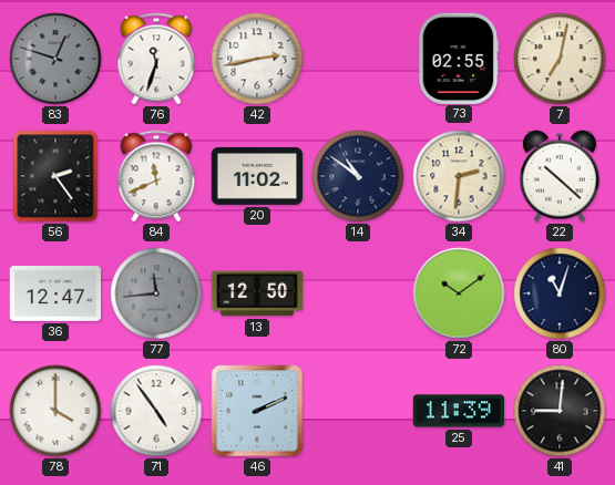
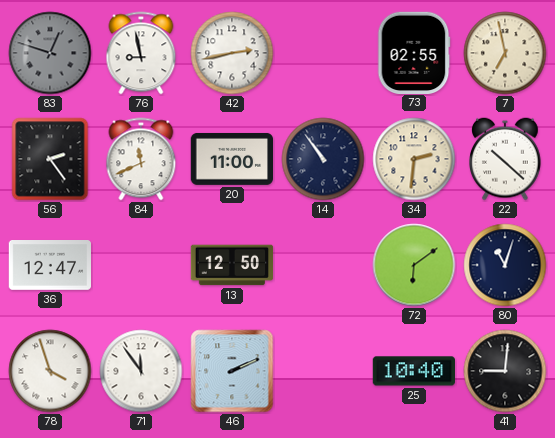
76: 11:33 -> 8:58 (141, 53)
7: 7:02 -> 6:58 (505, 53)
20: 11:02 -> 11:00 (231, 159)
14: 10:51 -> 10:54 (323, 159)
77: 11:44 -> none (156, 293)
72: 10:09 -> 6:09 (414, 265)
78: 4:00 -> 3:57 (50, 371)
71: 4:54 -> 11:54 (141, 371)
25: 11:39 -> 10:40 (413, 371)
